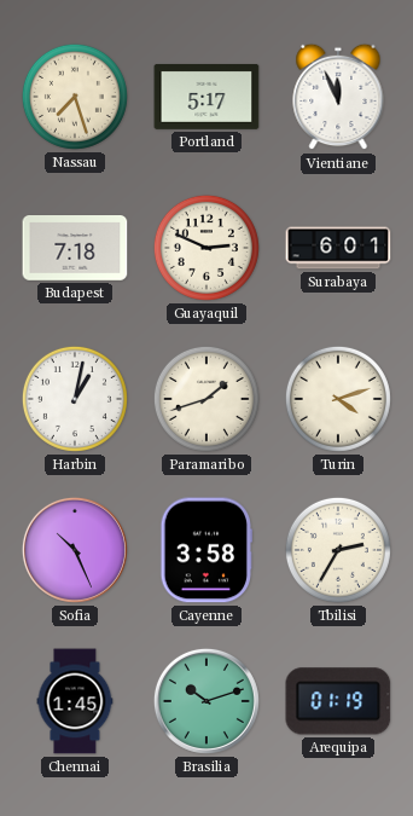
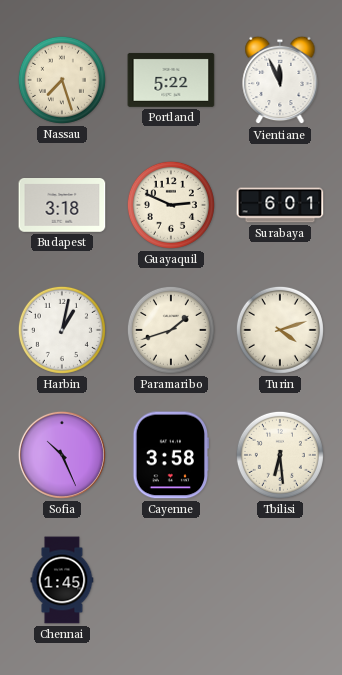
Portland: 5:17 -> 5:22 (171, 80)
Budapest: 7:18 -> 3:18 (62, 206)
Tbilisi: 2:35 -> 6:29 (280, 455)
Brasilia: 10:12 -> none (206, 701)
Arequipa: 01:19 -> none (338, 701)
